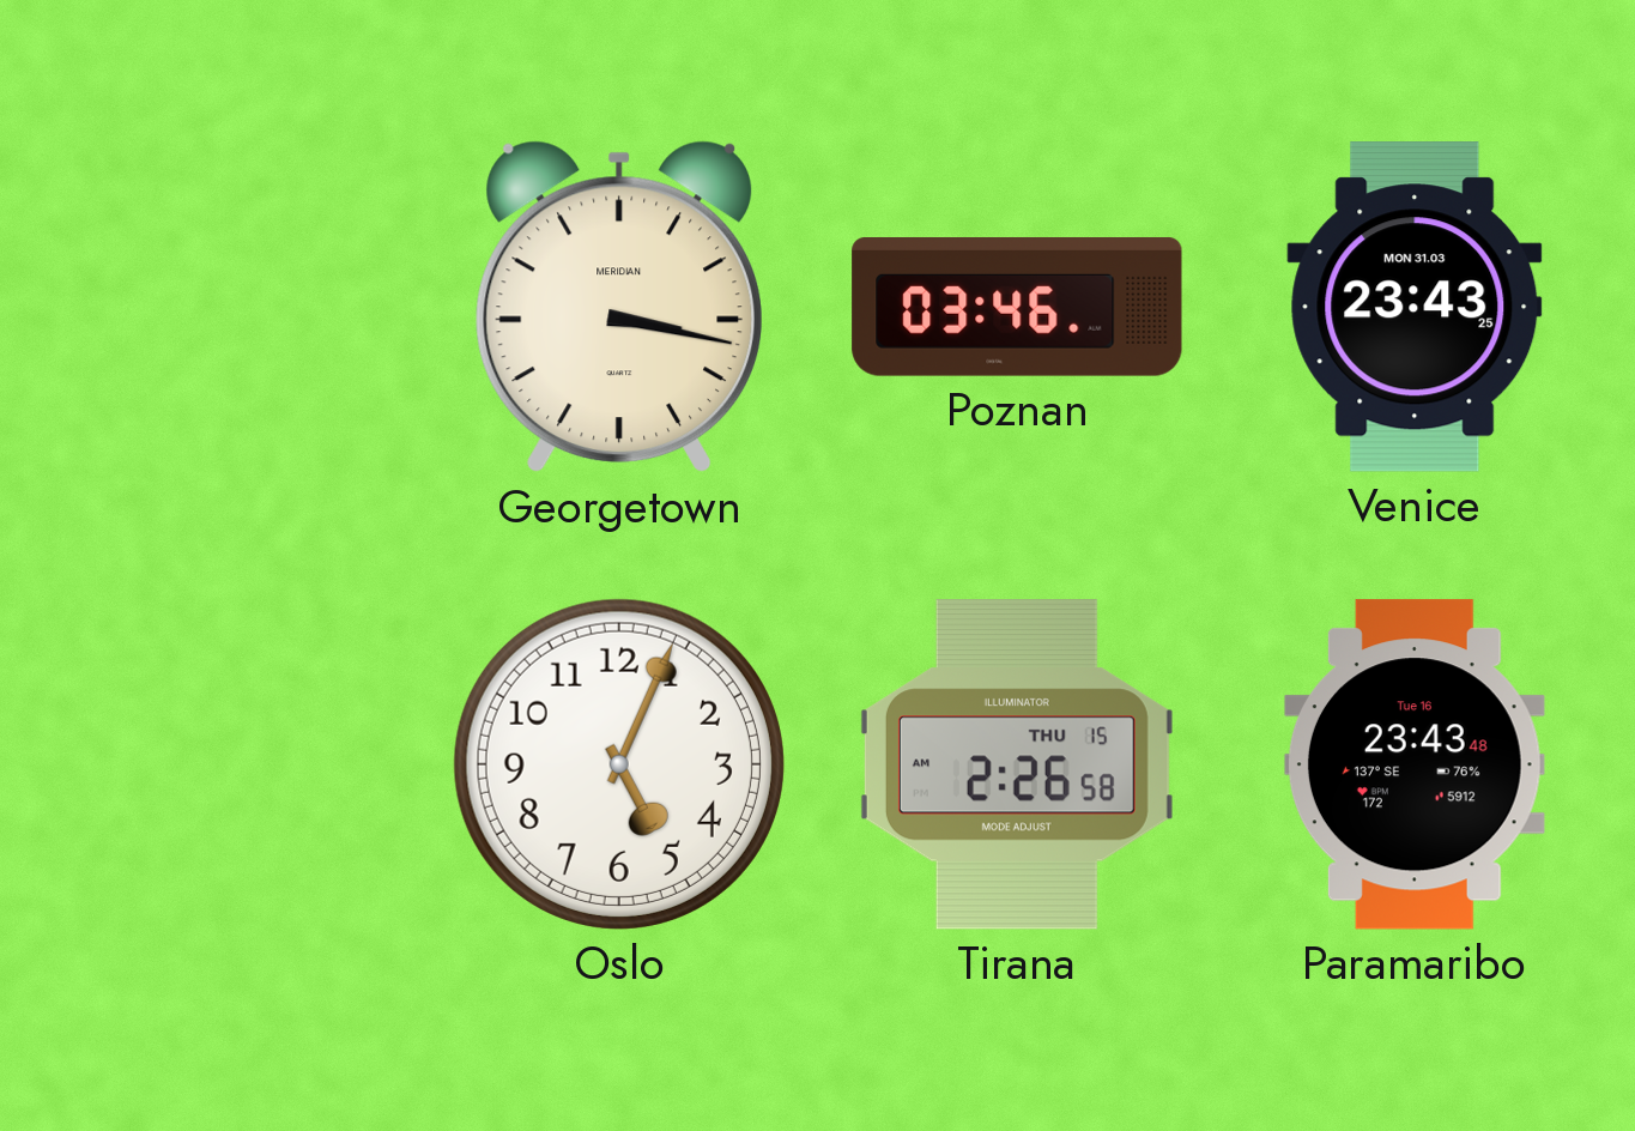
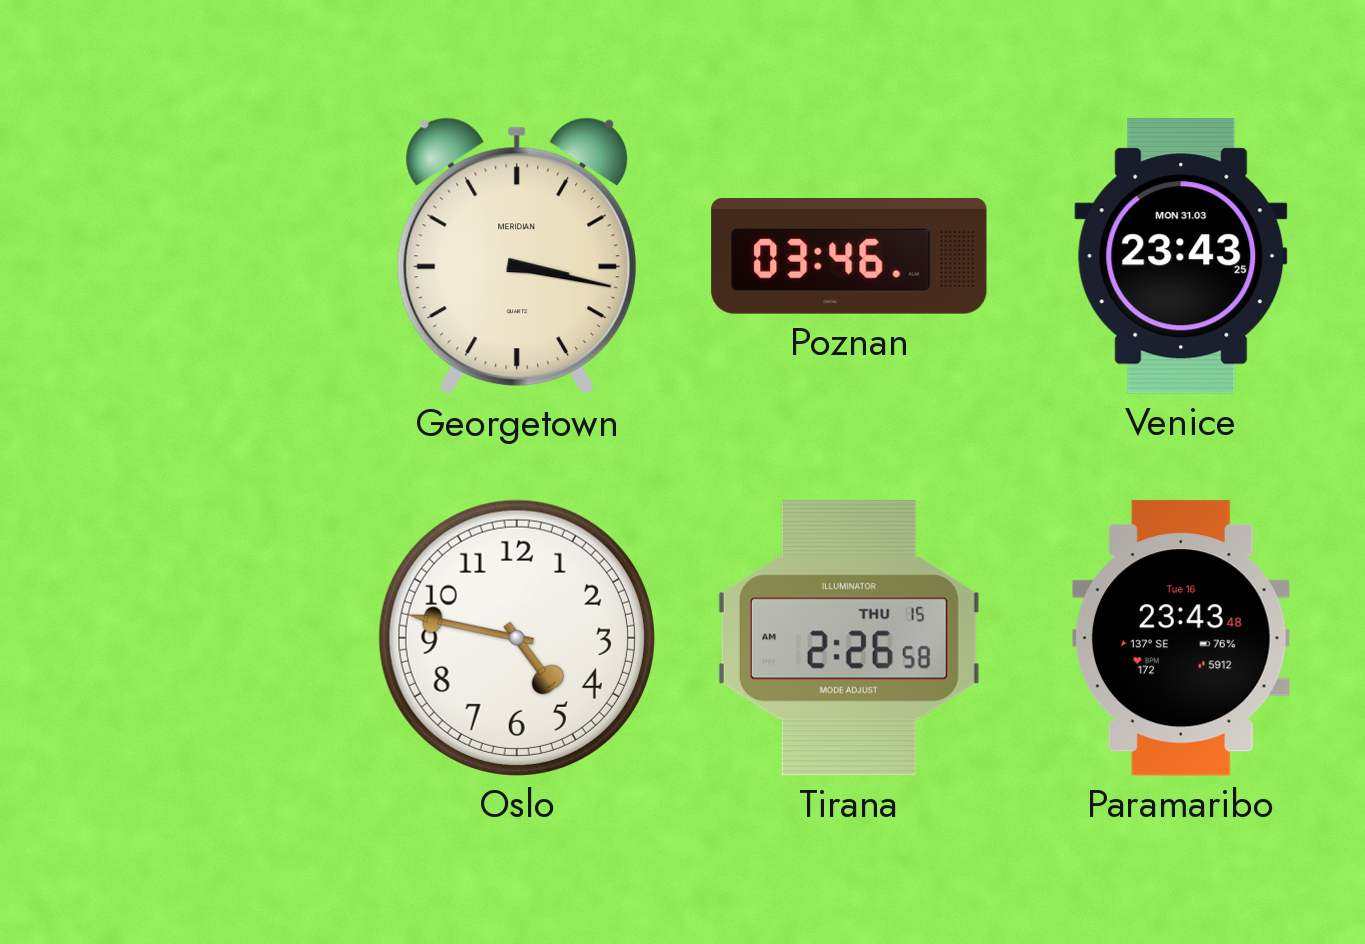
Oslo: 5:04 -> 4:47 (517, 638)
